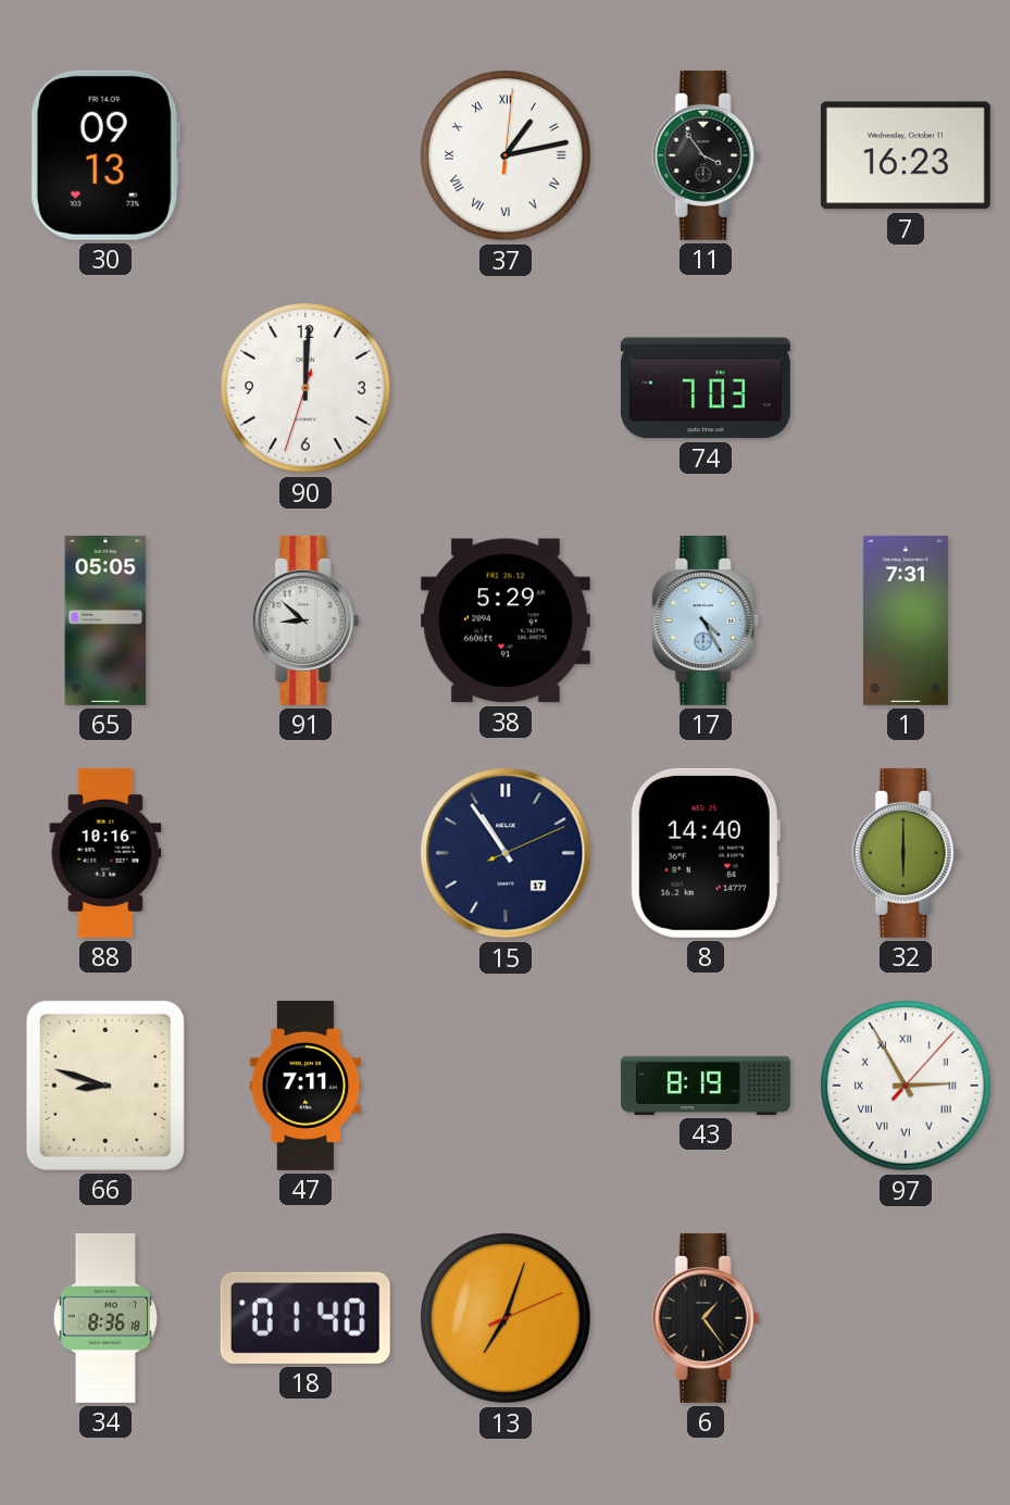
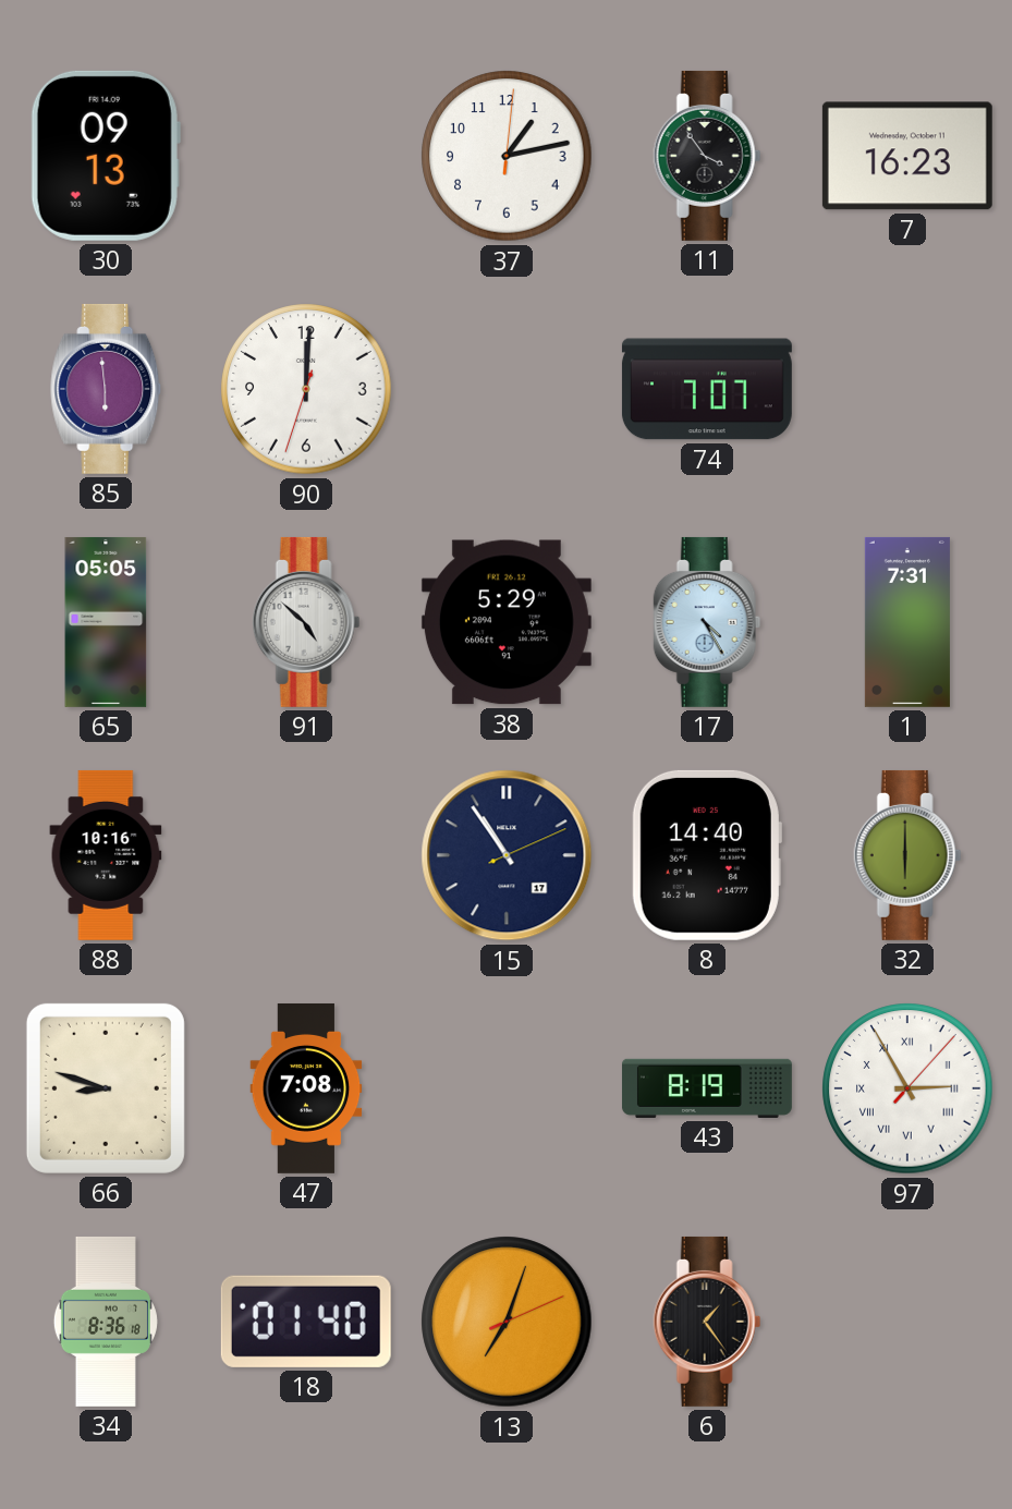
37 numerals: Roman -> Arabic (507, 156)
85: none -> 5:59 (107, 389)
74: 7:03 -> 7:07 (707, 389)
91: 8:52 -> 4:52 (306, 622)
47: 7:11 -> 7:08 (306, 1088)
